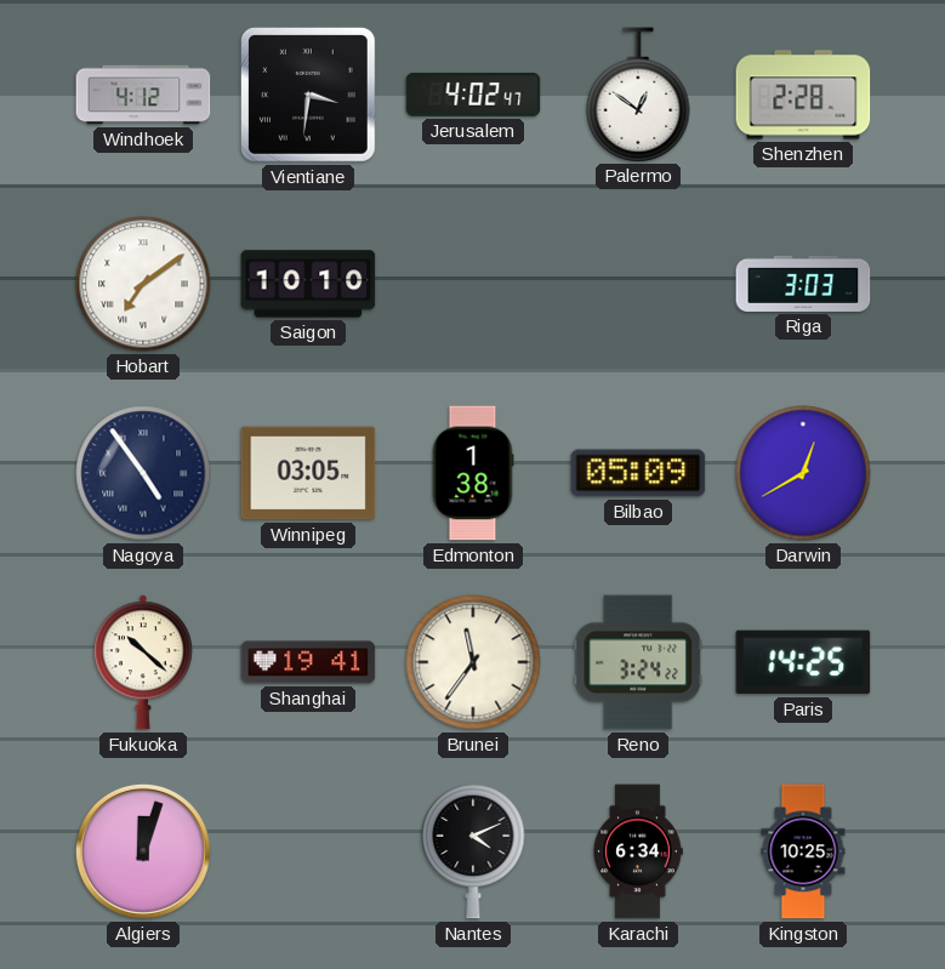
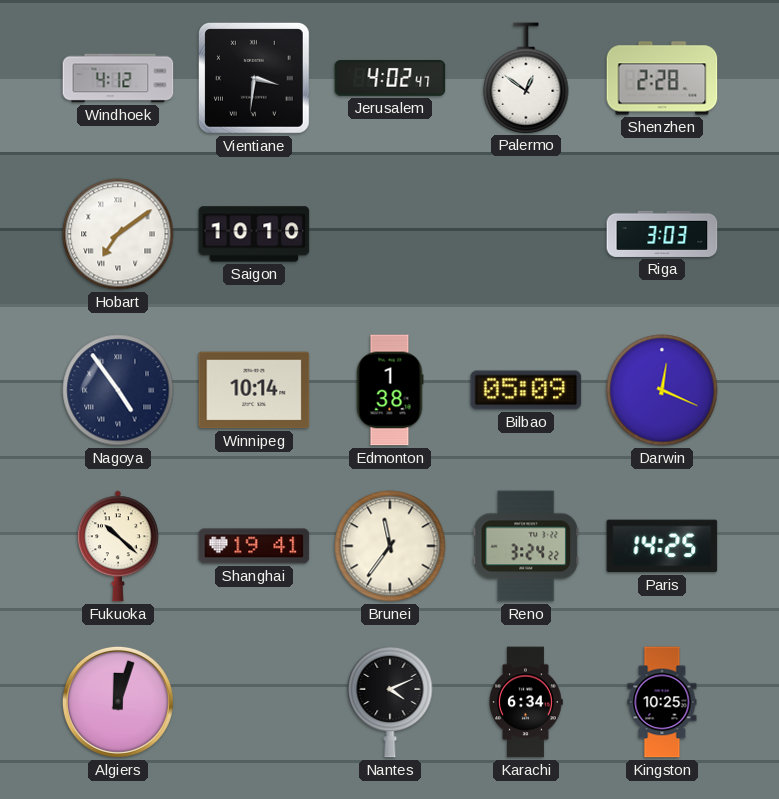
Winnipeg: 03:05 -> 10:14 (254, 390)
Darwin: 12:40 -> 12:19 (662, 390)
